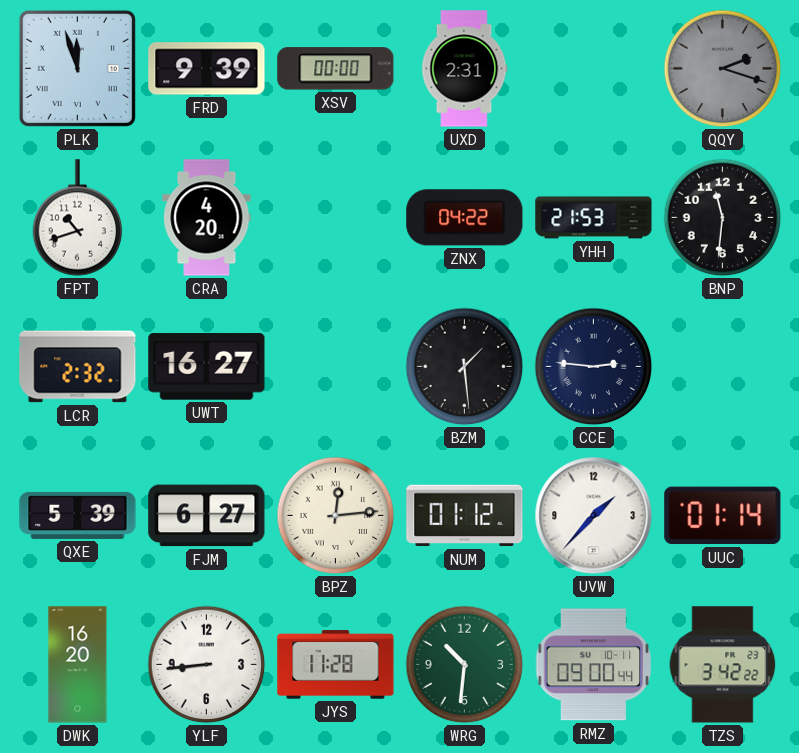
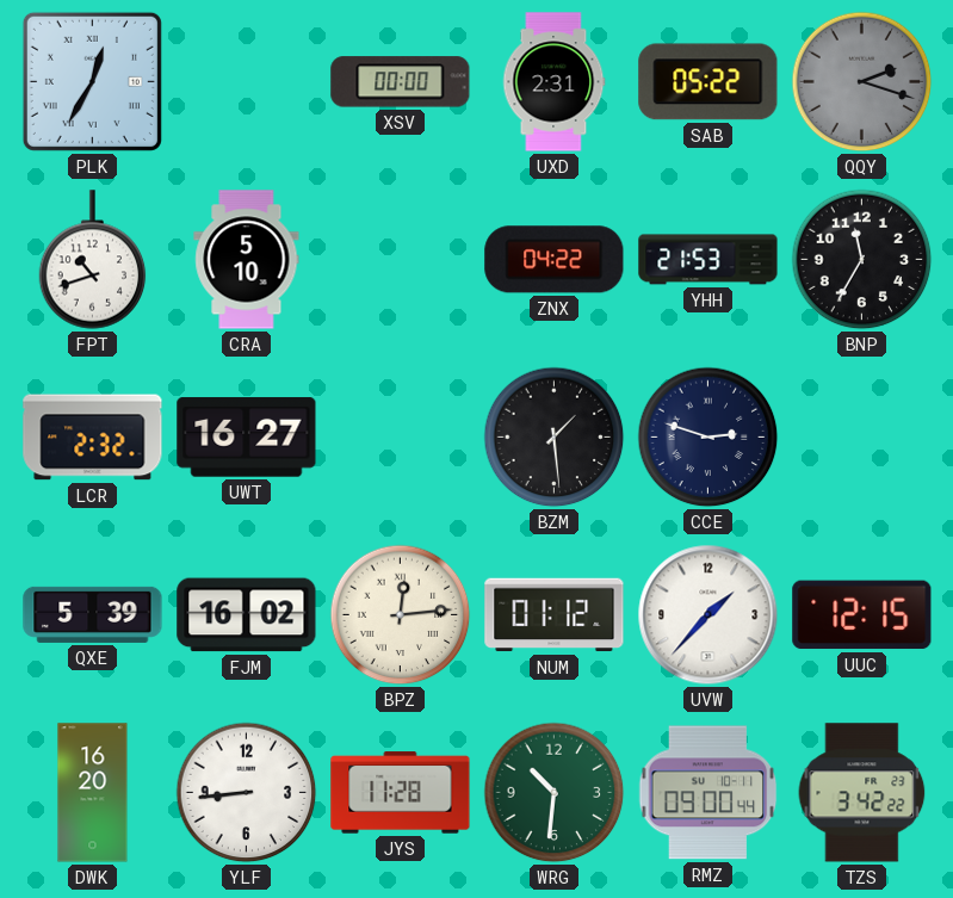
PLK: 11:57 -> 12:35 (92, 81)
FRD: 9:39 -> none (207, 69)
SAB: none -> 05:22 (708, 82)
CRA: 4:20 -> 5:10 (247, 260)
BNP: 11:31 -> 11:35 (862, 260)
CCE: 2:46 -> 2:48 (708, 438)
FJM: 6:27 -> 16:02 (247, 615)
UUC: 01:14 -> 12:15 (862, 615)
